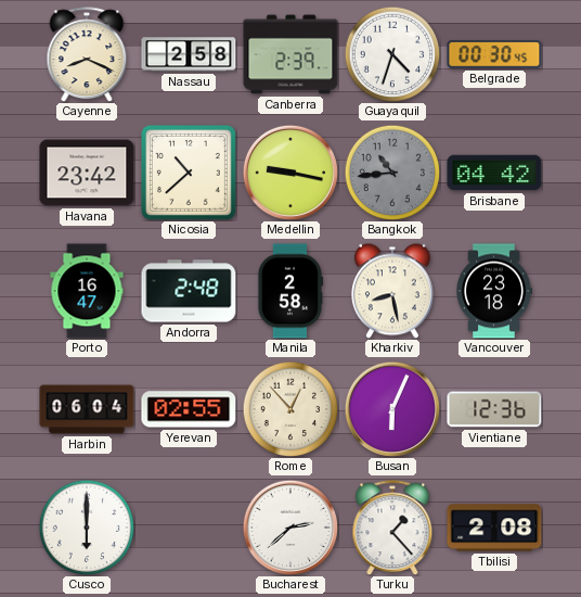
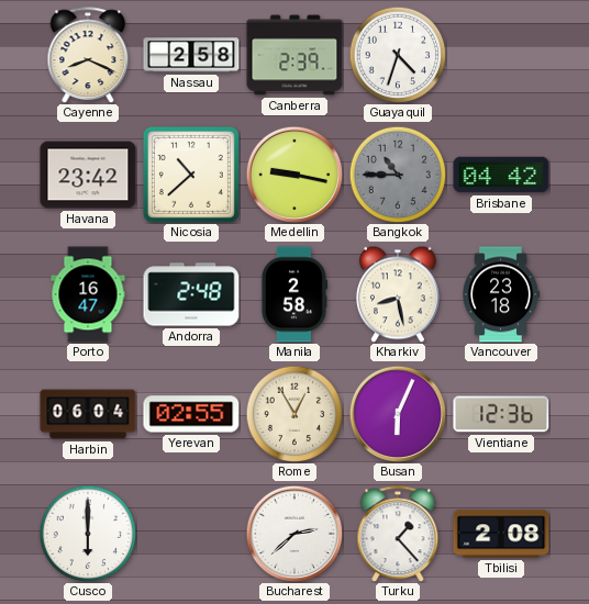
Belgrade: 00:30 -> none (494, 54)
Bangkok: 10:44 -> 10:45 (398, 175)
Rome: 12:53 -> 12:55 (294, 414)
